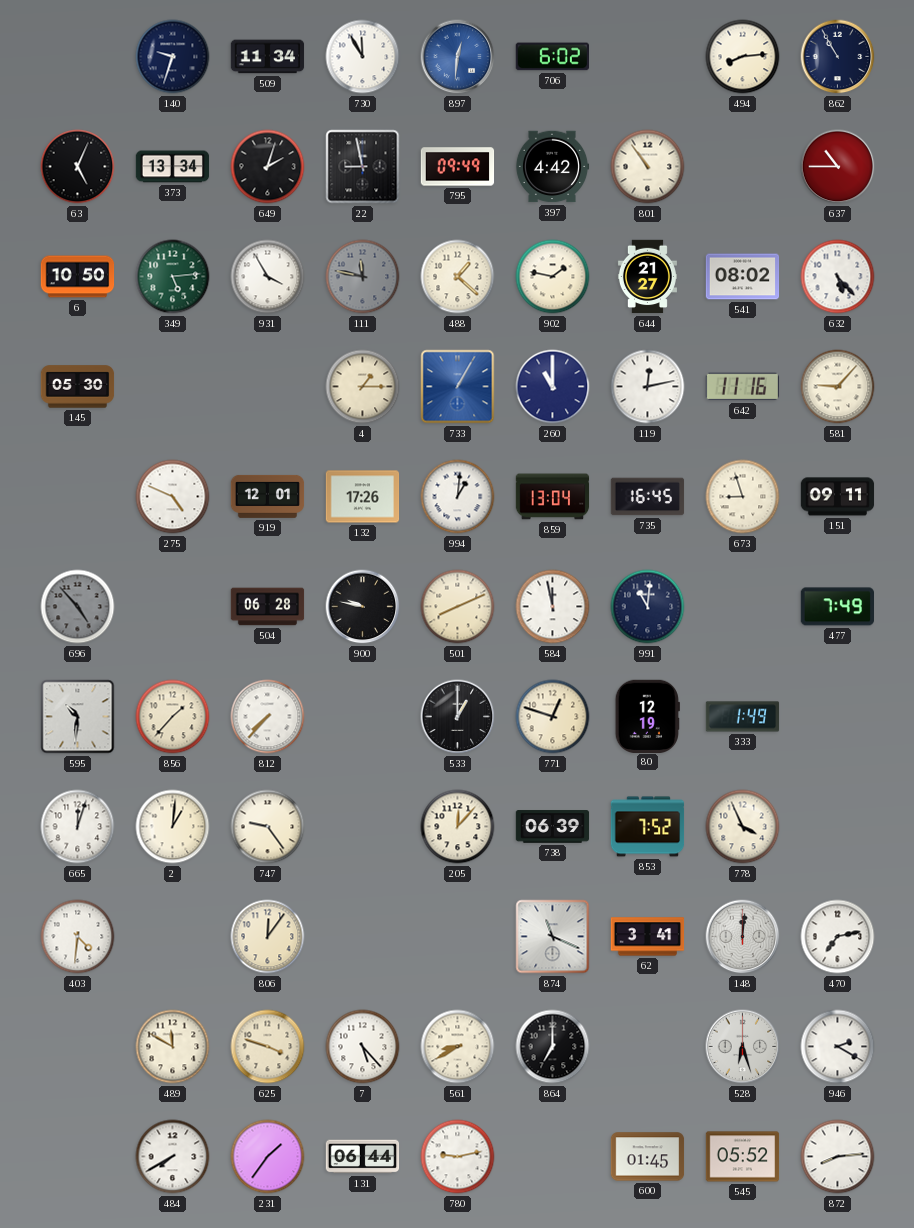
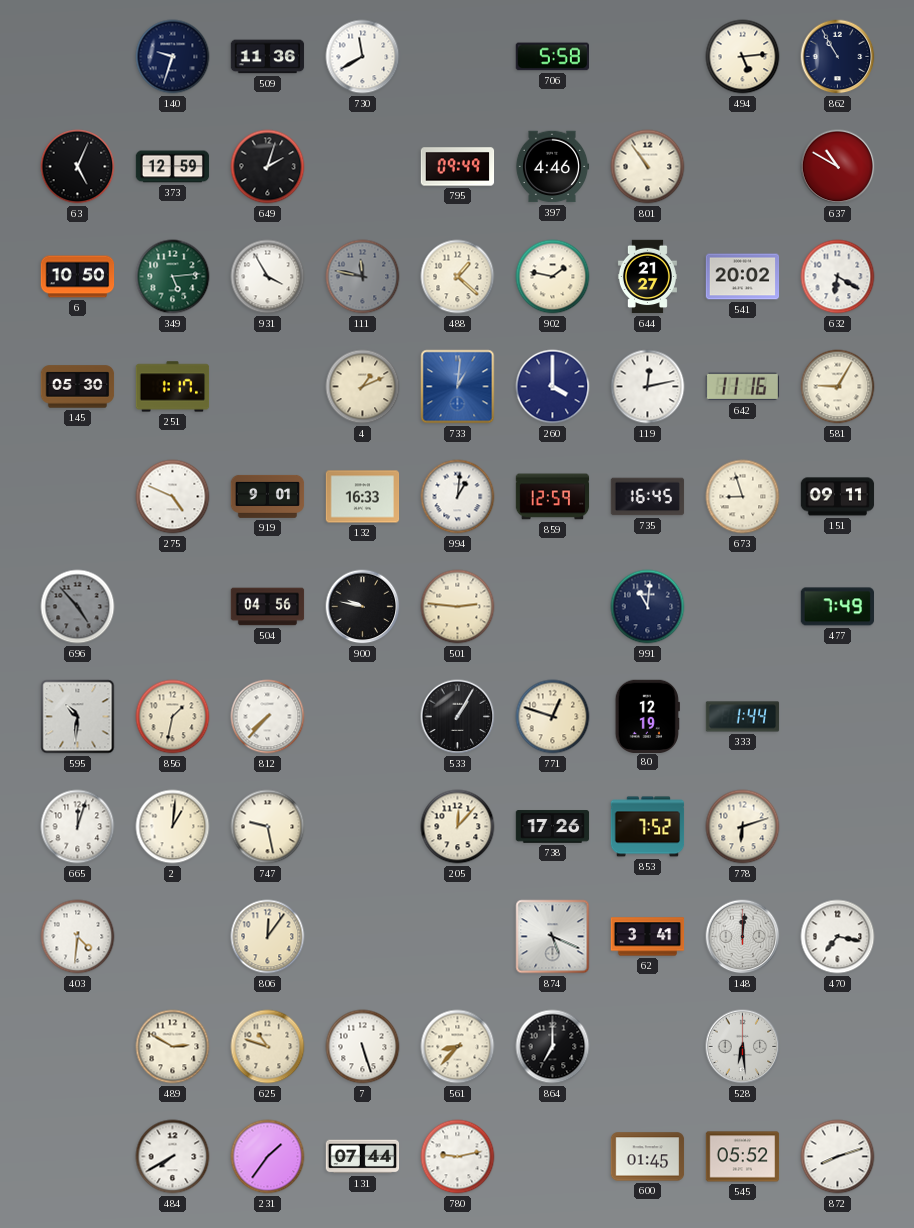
509: 11:34 -> 11:36 (268, 57)
730: 11:55 -> 11:40 (363, 57)
897: 12:31 -> none (458, 57)
706: 6:02 -> 5:58 (552, 57)
494: 8:14 -> 5:14 (743, 57)
373: 13:34 -> 12:59 (173, 167)
22: 8:58 -> none (363, 167)
397: 4:42 -> 4:46 (552, 167)
637: 10:45 -> 10:50 (838, 167)
541: 08:02 -> 20:02 (743, 277)
632: 5:23 -> 6:20 (838, 277)
251: none -> 1:17 (173, 387)
4: 1:15 -> 1:11 (363, 387)
733: 1:05 -> 1:01 (458, 387)
260: 11:00 -> 4:00 (553, 387)
581: 9:07 -> 9:05 (838, 387)
919: 12:01 -> 9:01 (268, 496)
132: 17:26 -> 16:33 (363, 497)
859: 13:04 -> 12:59 (553, 497)
504: 06:28 -> 04:56 (268, 607)
501: 8:11 -> 2:46 (458, 607)
584: 11:58 -> none (553, 607)
856: 1:37 -> 1:32 (173, 717)
533: 1:00 -> 1:05 (458, 717)
333: 1:49 -> 1:44 (743, 717)
747: 9:24 -> 9:28 (268, 827)
738: 06:39 -> 17:26 (553, 827)
778: 3:56 -> 6:12 (743, 827)
874: 11:19 -> 5:19 (553, 937)
470: 7:13 -> 7:17 (838, 937)
489: 11:50 -> 2:50 (173, 1047)
625: 3:48 -> 10:48 (268, 1047)
7: 5:23 -> 5:27 (363, 1047)
561: 8:40 -> 8:37 (458, 1047)
528: 6:27 -> 6:29 (743, 1047)
946: 2:20 -> none (838, 1047)
131: 06:44 -> 07:44 (363, 1157)
872: 8:14 -> 8:12 (838, 1157)
